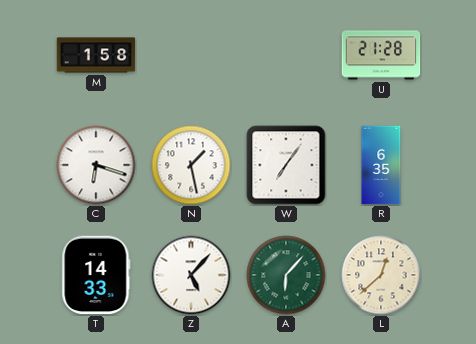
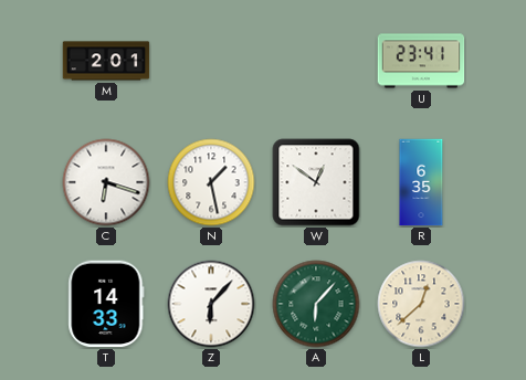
M: 1:58 -> 2:01 (106, 61)
U: 21:28 -> 23:41 (421, 61)
W: 7:06 -> 12:51 (316, 182)
Z: 5:07 -> 6:07 (211, 304)
